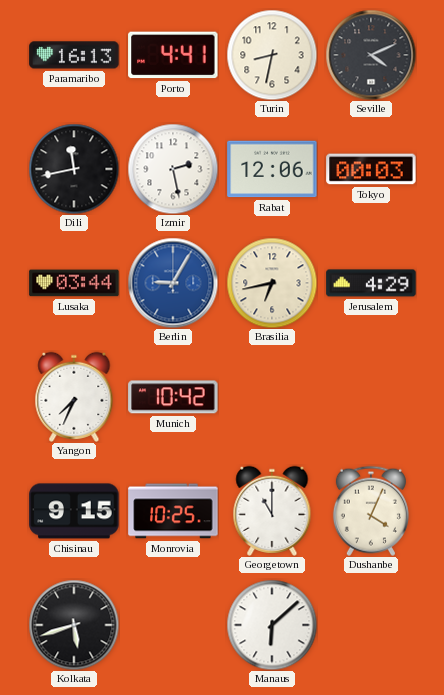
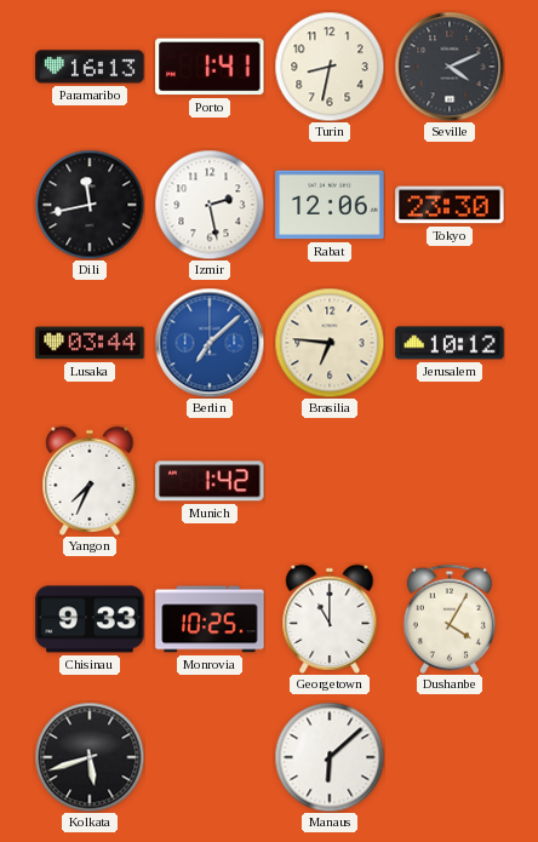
Porto: 4:41 -> 1:41 (210, 67)
Tokyo: 00:03 -> 23:30 (450, 205)
Berlin: 9:05 -> 7:08 (210, 343)
Brasilia: 6:43 -> 6:46 (330, 343)
Jerusalem: 4:29 -> 10:12 (450, 343)
Munich: 10:42 -> 1:42 (210, 481)
Chisinau: 9:15 -> 9:33 (90, 619)
Dushanbe: 4:04 -> 4:05 (450, 619)
